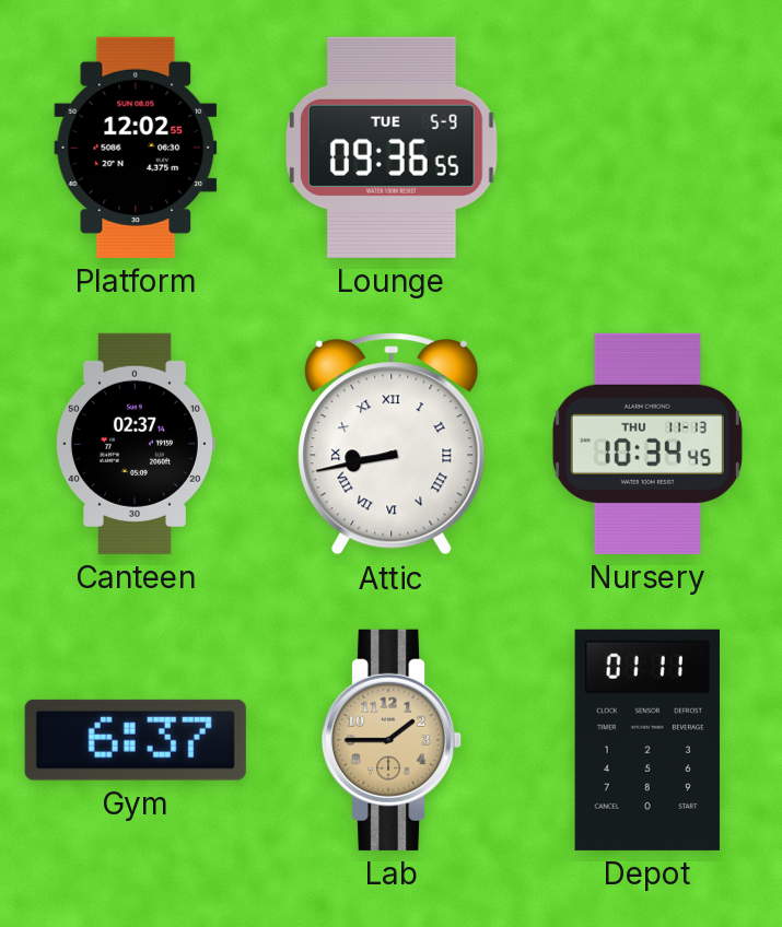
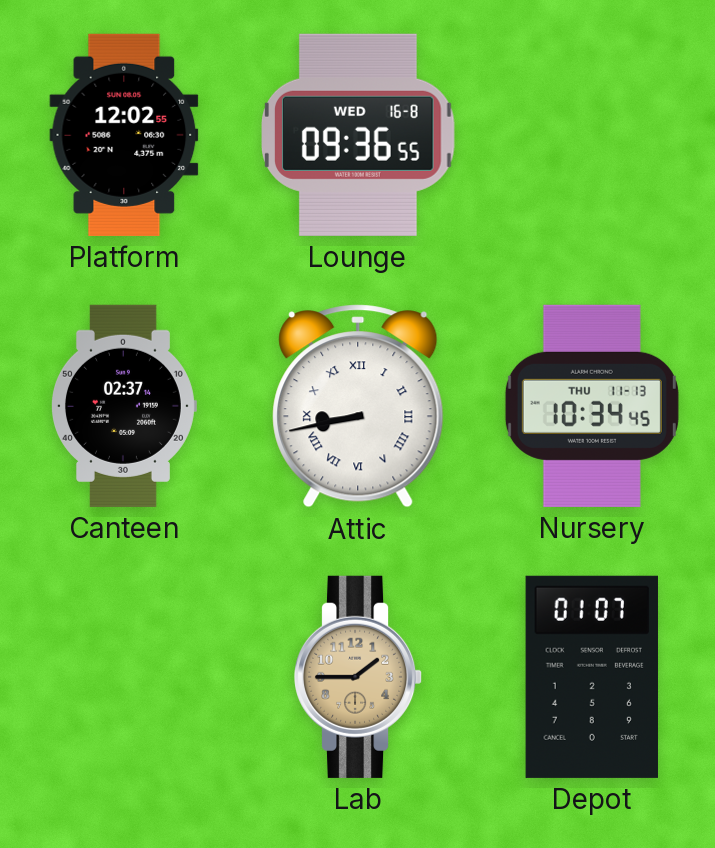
Lounge date: TUE 5-9 -> WED 16-8 (358, 135)
Gym: 6:37 -> none (136, 740)
Depot: 01:11 -> 01:07 (592, 677)
